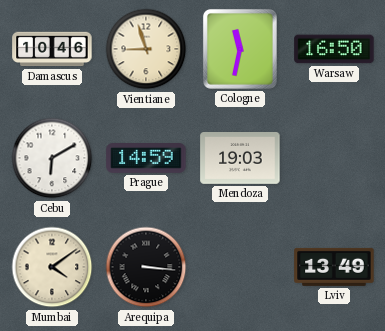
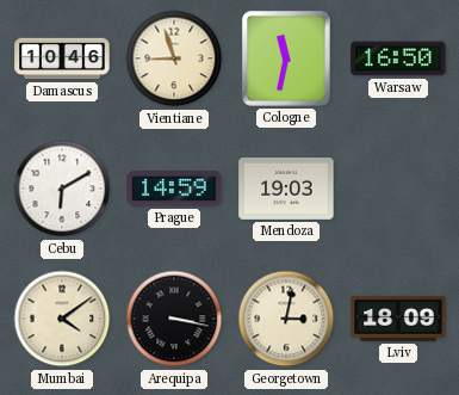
Arequipa: 3:16 -> 3:17 (174, 319)
Georgetown: none -> 3:02 (286, 319)
Lviv: 13:49 -> 18:09 (398, 319)
